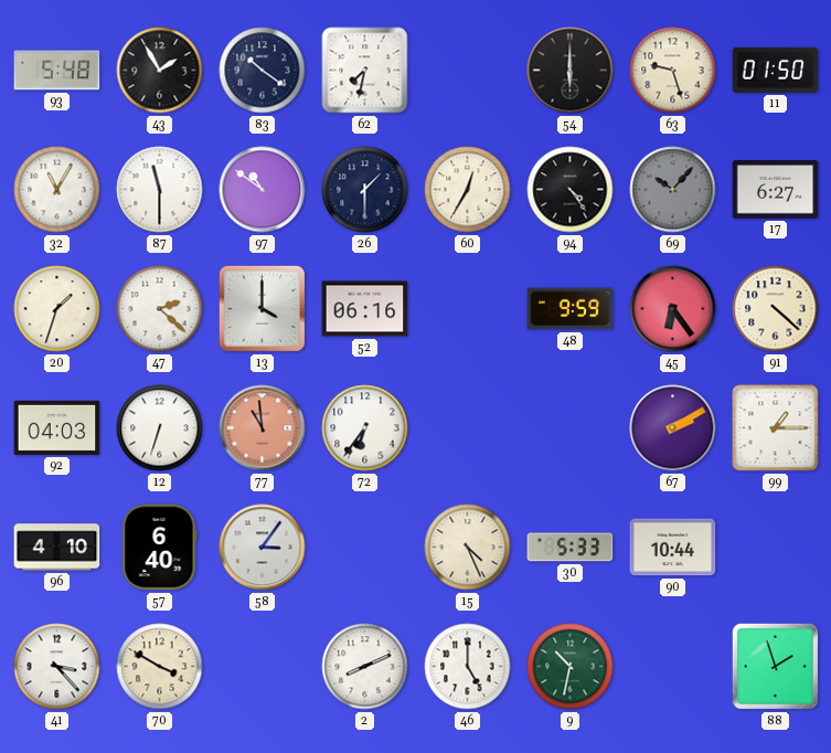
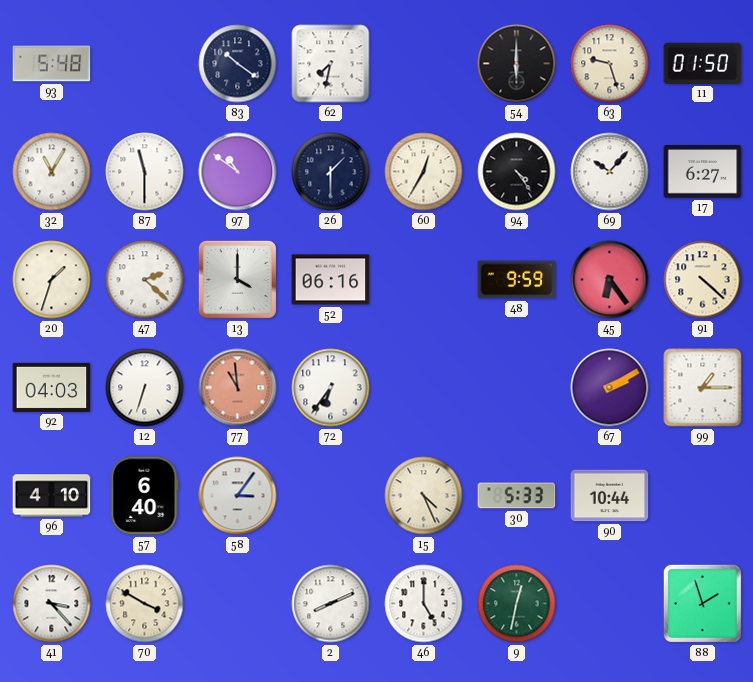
43: 1:55 -> none (160, 71)
69 dial: grey -> white (610, 172)
9: 10:32 -> 12:32 (517, 604)
